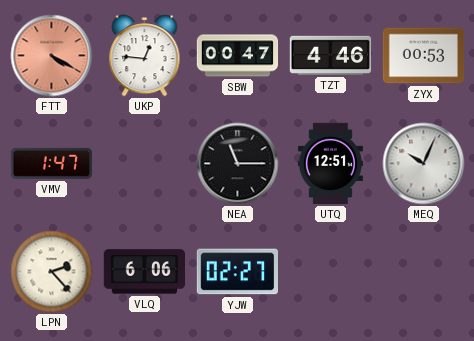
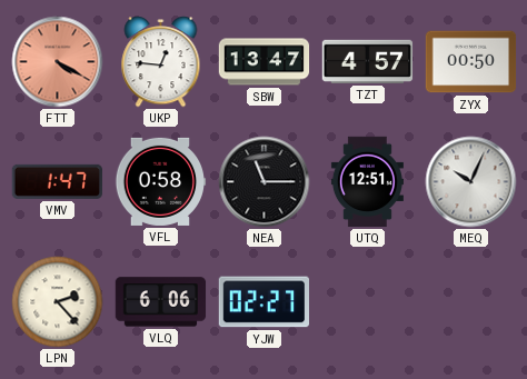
SBW: 00:47 -> 13:47 (265, 62)
TZT: 4:46 -> 4:57 (368, 61)
ZYX: 00:53 -> 00:50 (471, 62)
VFL: none -> 0:58 (160, 181)
